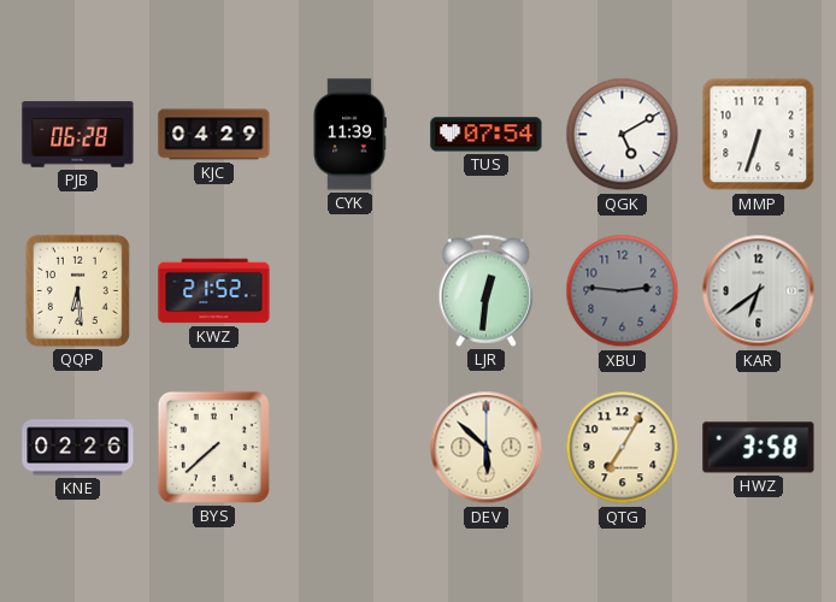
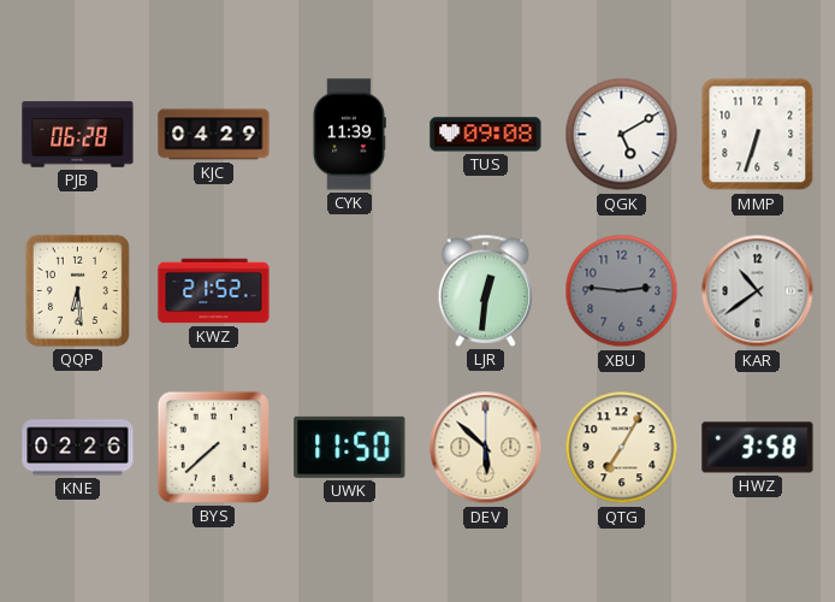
TUS: 07:54 -> 09:08 (486, 135)
KAR: 6:39 -> 10:39 (758, 291)
UWK: none -> 11:50 (350, 447)
